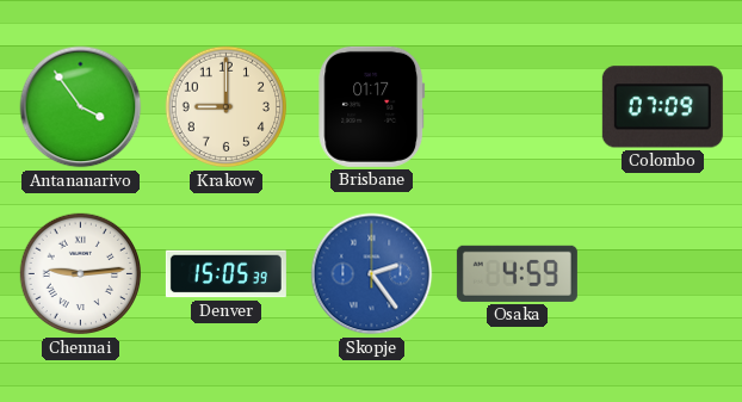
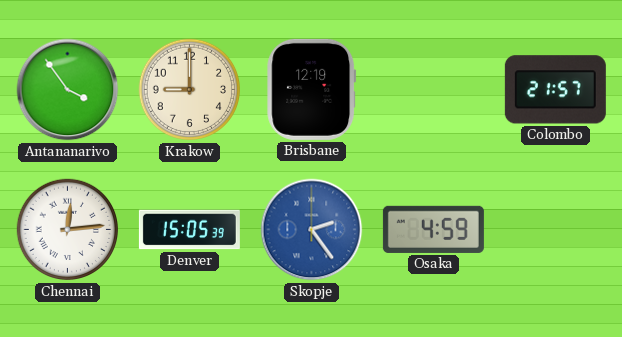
Brisbane: 01:17 -> 12:19 (312, 89)
Colombo: 07:09 -> 21:57 (555, 90)
Chennai: 9:14 -> 12:14 (68, 230)
